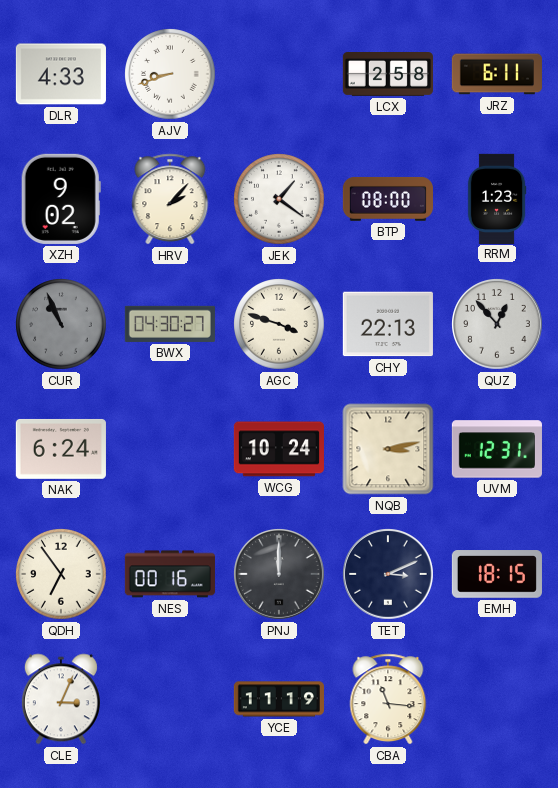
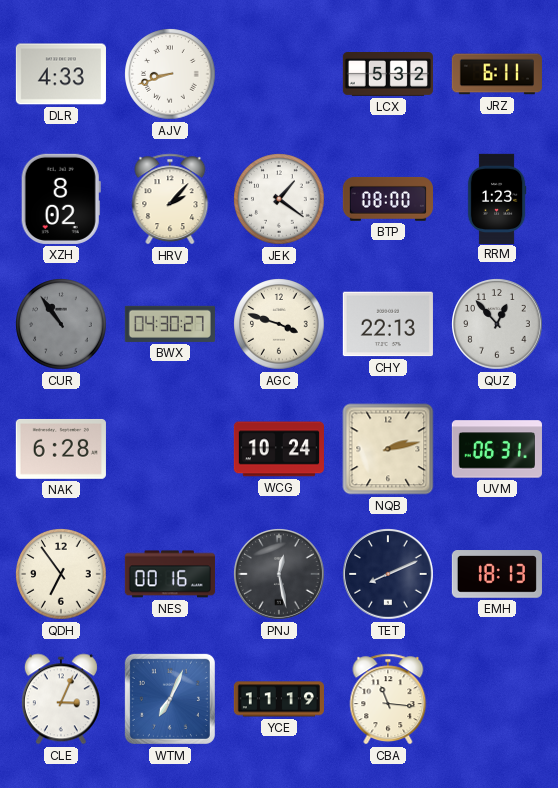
LCX: 2:58 -> 5:32 (387, 75)
XZH: 9:02 -> 8:02 (61, 199)
CUR: 10:56 -> 10:54 (61, 324)
NAK: 6:24 -> 6:28 (61, 449)
NQB: 3:13 -> 2:13 (388, 449)
UVM: 12:31 -> 06:31 (497, 449)
PNJ: 12:00 -> 12:28 (280, 575)
TET: 3:11 -> 8:11 (389, 575)
EMH: 18:15 -> 18:13 (497, 574)
WTM: none -> 7:04 (170, 699)
